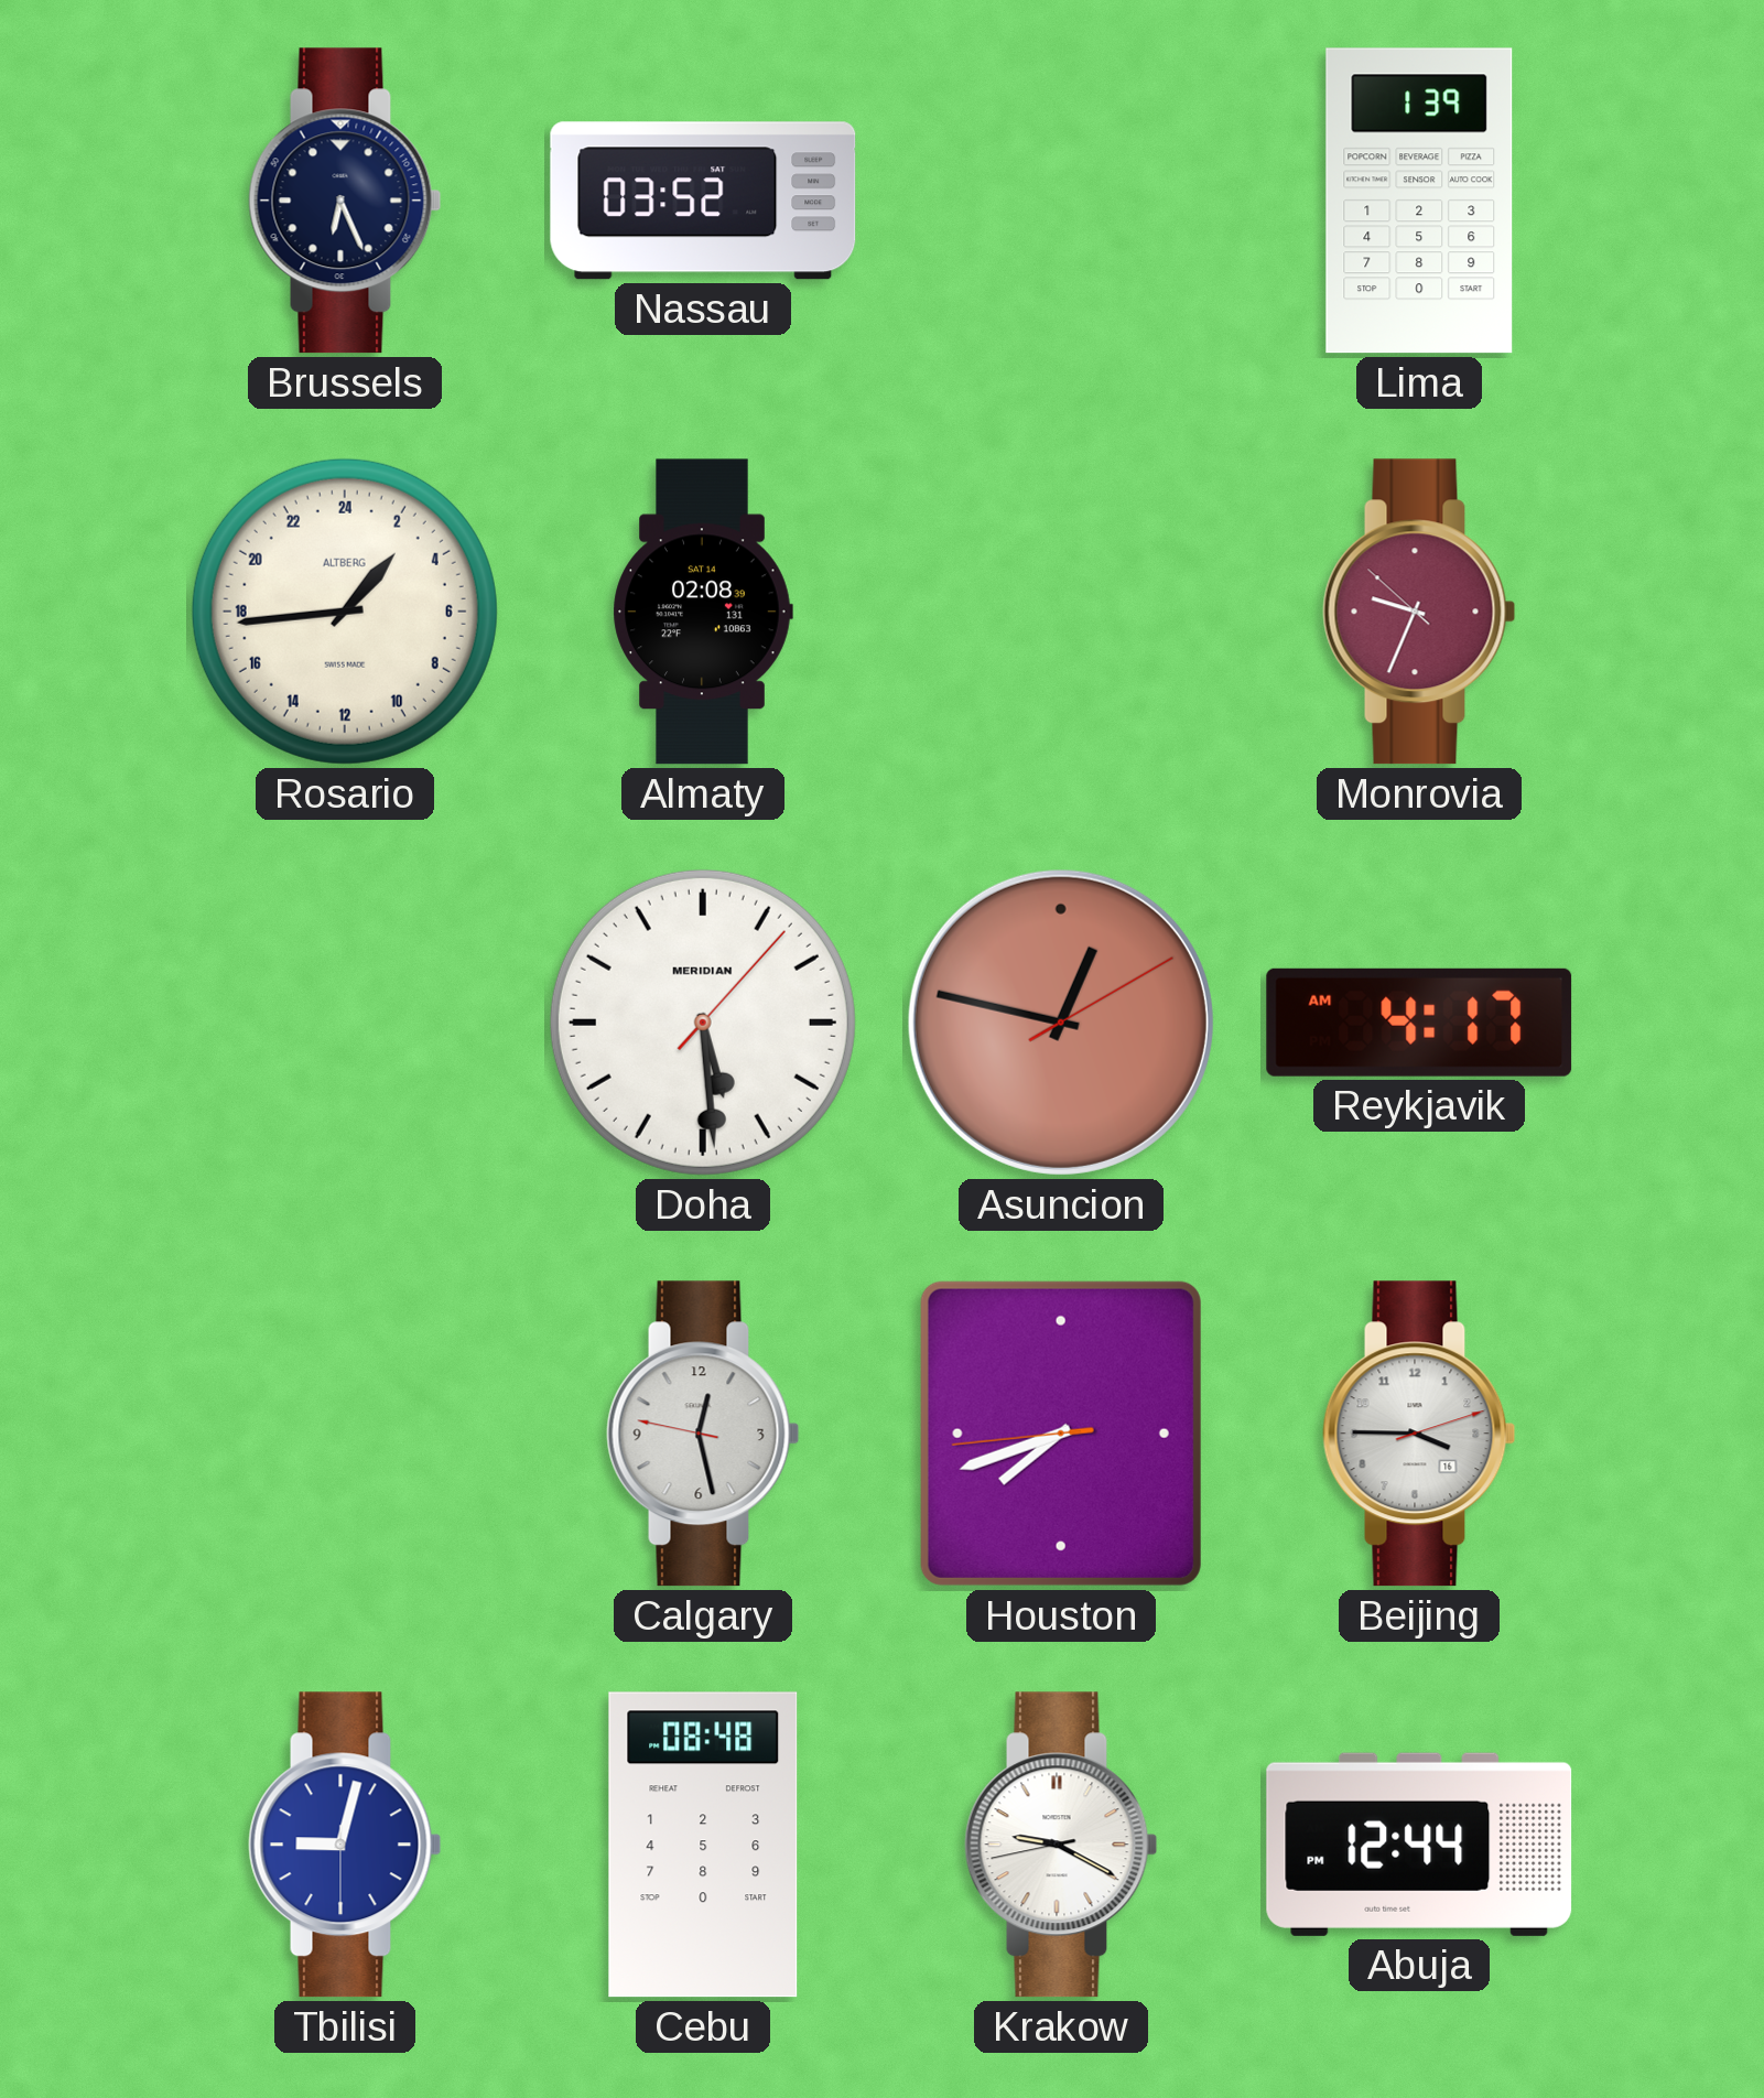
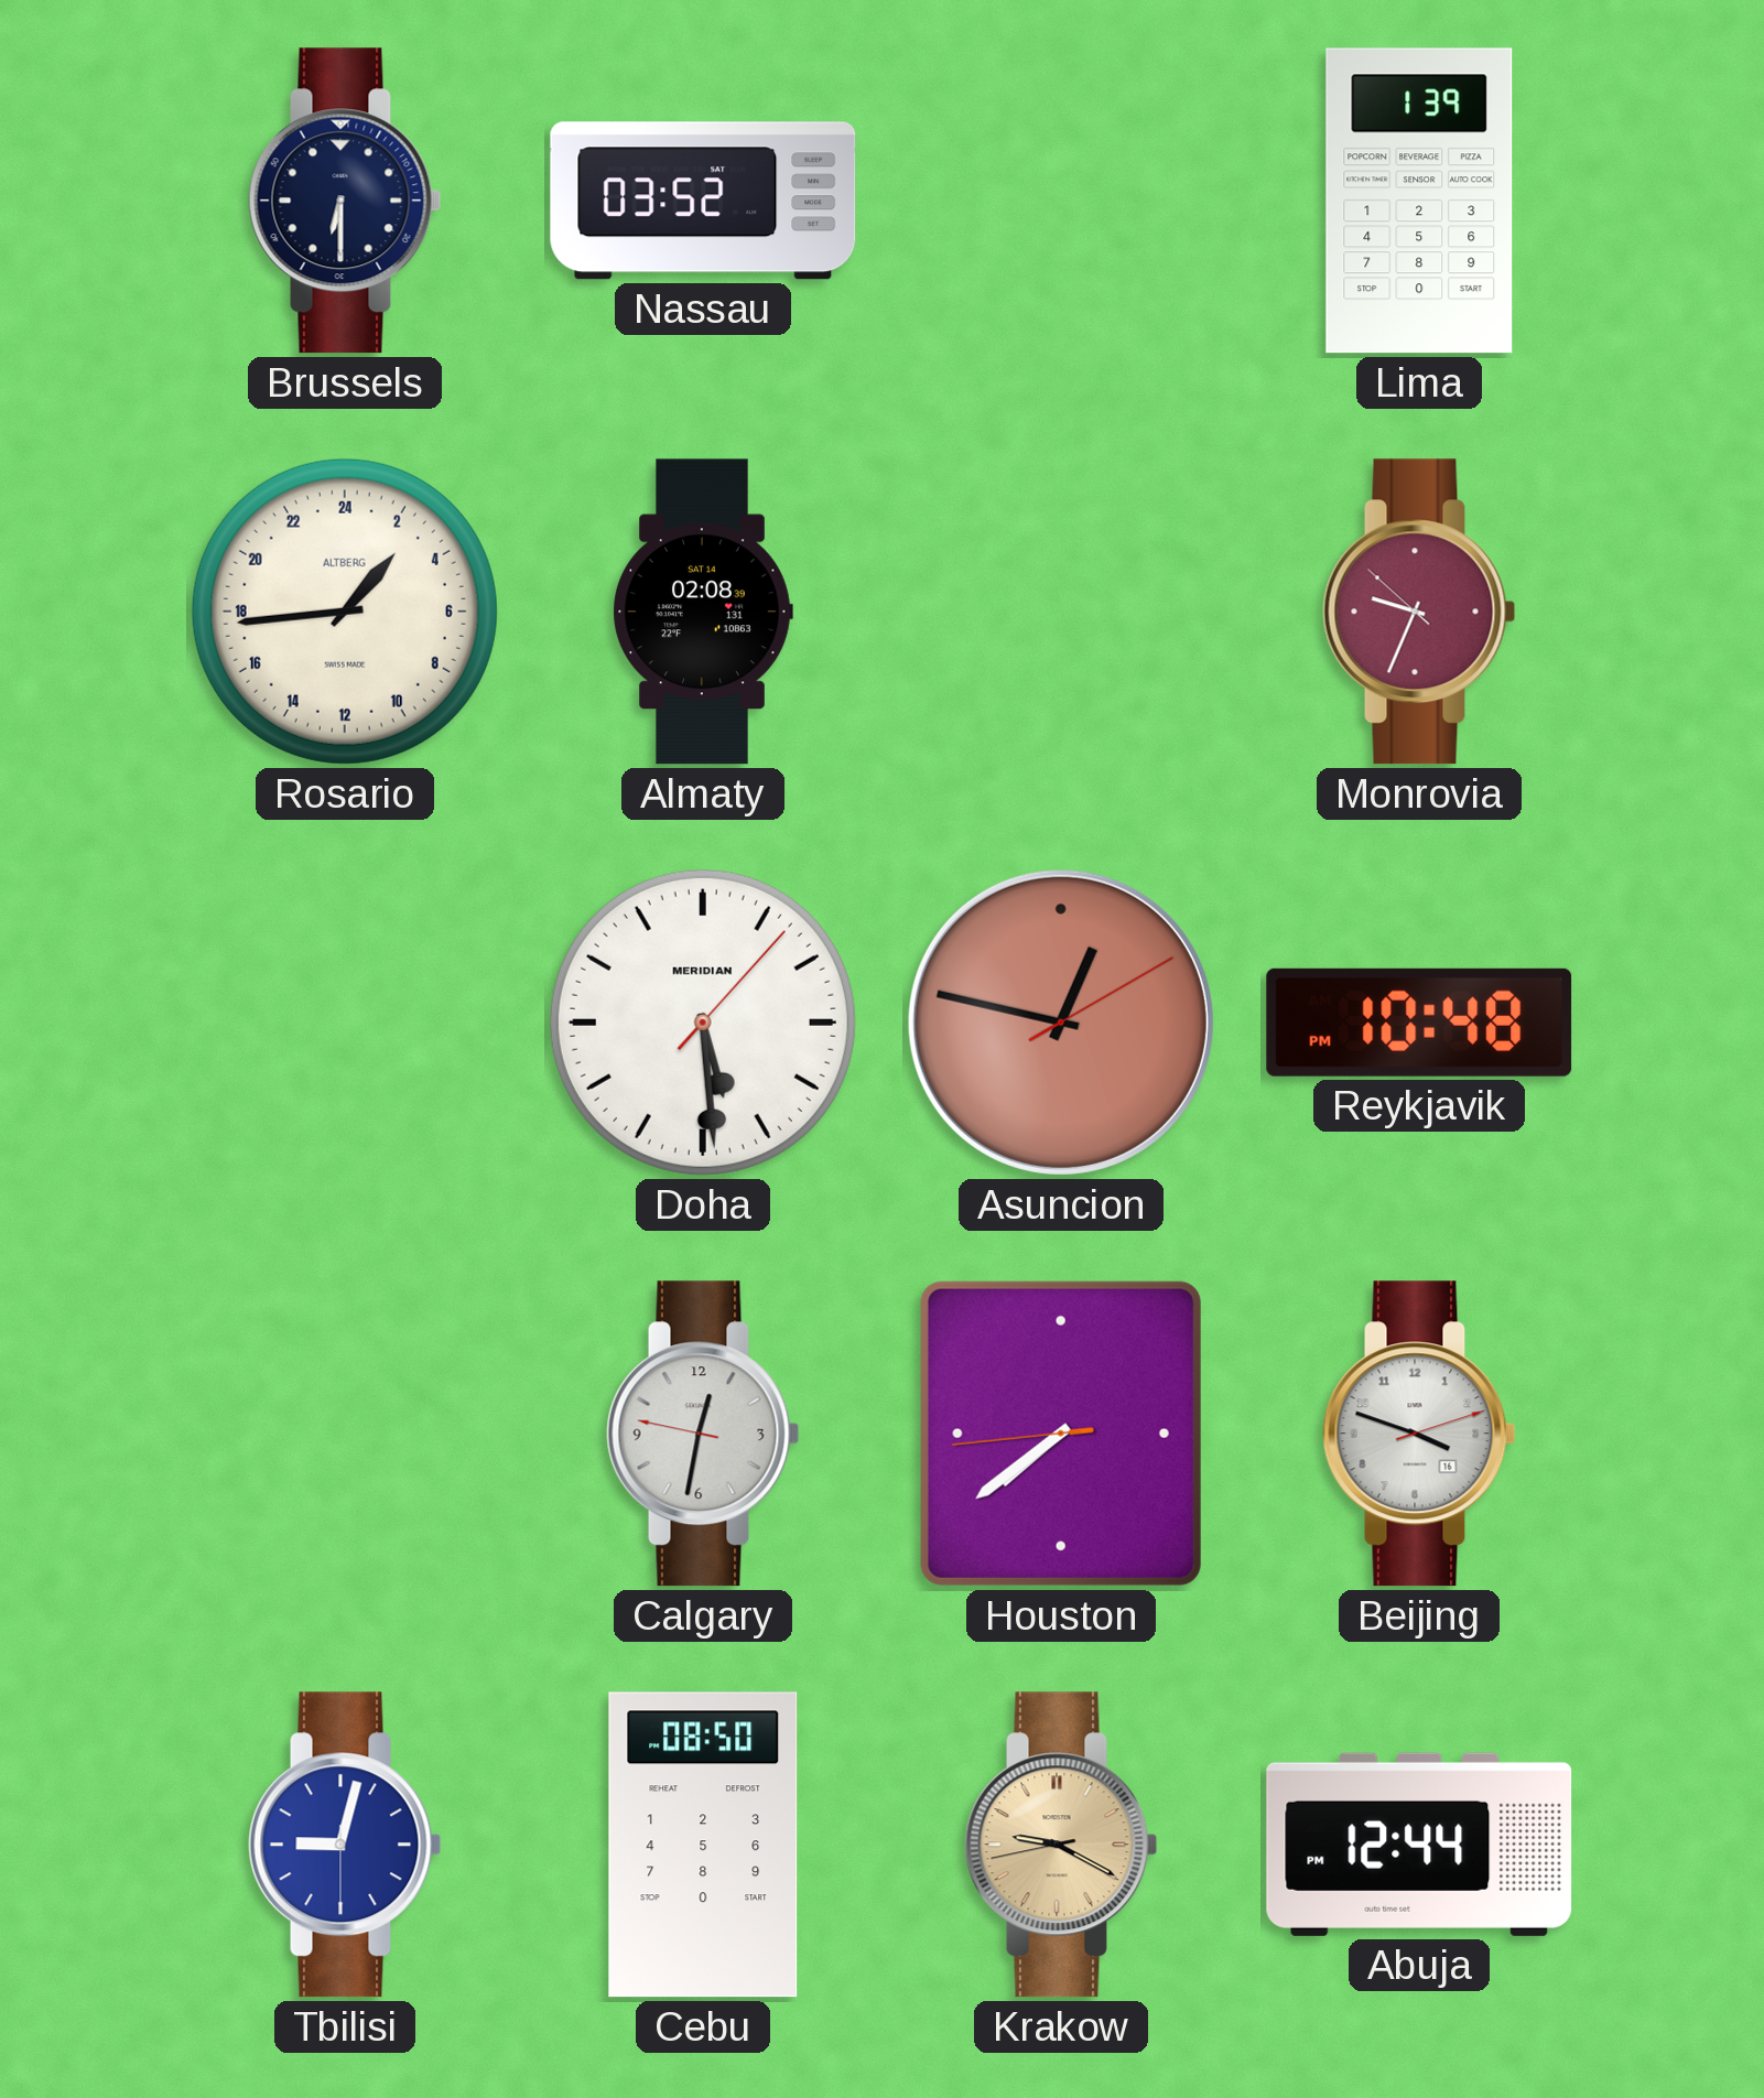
Brussels: 6:26 -> 6:30 (345, 201)
Reykjavik: 4:17 -> 10:48 (1419, 1023)
Calgary: 12:27 -> 12:31 (703, 1434)
Houston: 7:41 -> 7:38 (1061, 1434)
Beijing: 3:45 -> 3:48 (1419, 1434)
Cebu: 08:48 -> 08:50 (703, 1845)
Krakow dial: white -> champagne (1061, 1845)
